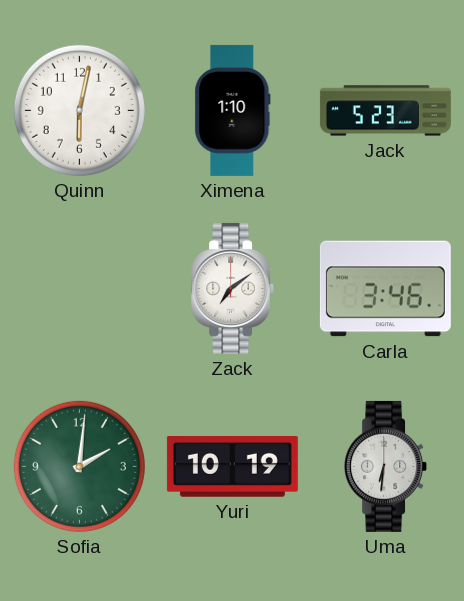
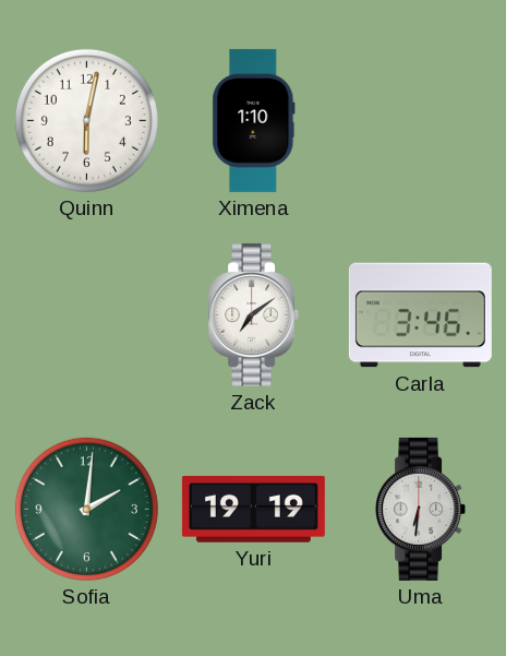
Jack: 5:23 -> none (385, 111)
Yuri: 10:19 -> 19:19 (253, 510)
